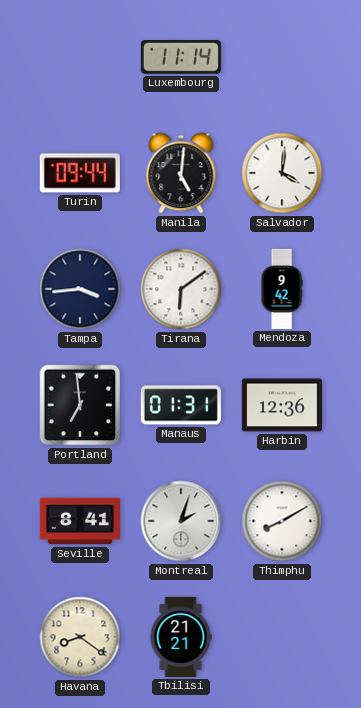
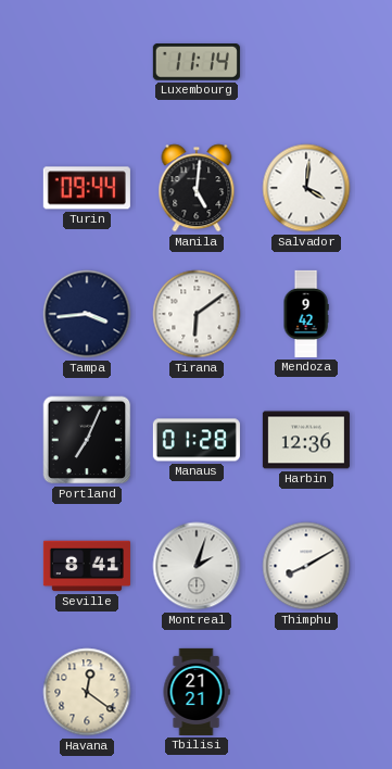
Portland: 6:59 -> 7:04 (87, 440)
Manaus: 01:31 -> 01:28 (197, 440)
Havana: 8:21 -> 12:21 (87, 692)
